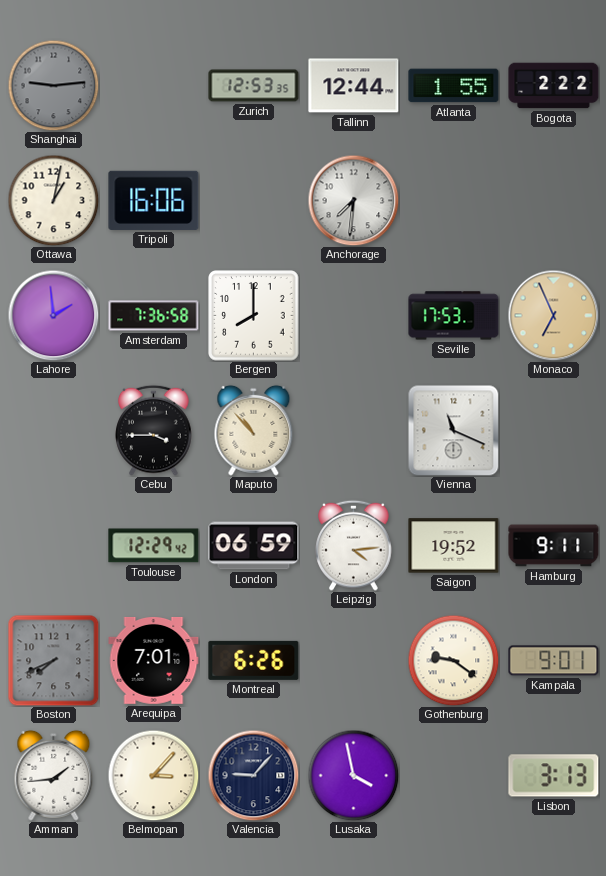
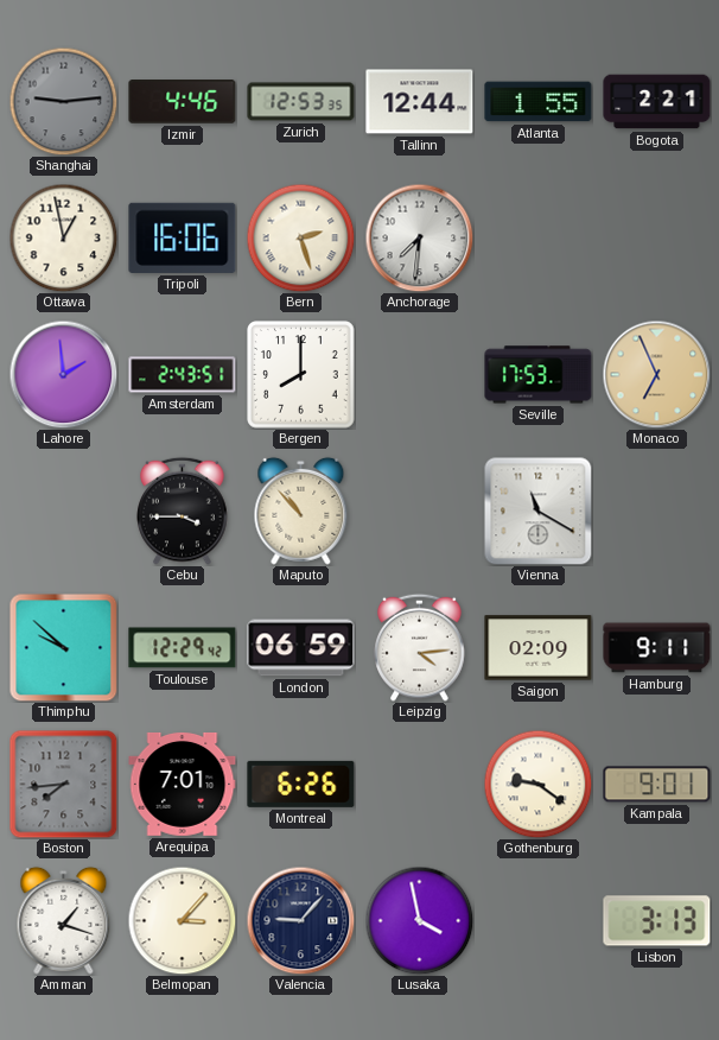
Izmir: none -> 4:46 (183, 102)
Bogota: 2:22 -> 2:21 (657, 102)
Ottawa: 1:02 -> 12:58 (63, 237)
Bern: none -> 2:27 (300, 237)
Amsterdam: 7:36 -> 2:43 (183, 375)
Vienna: 11:19 -> 11:20 (537, 511)
Thimphu: none -> 9:52 (63, 647)
Saigon: 19:52 -> 02:09 (539, 648)
Boston: 7:41 -> 7:44 (64, 785)
Amman: 1:44 -> 1:18 (64, 920)
